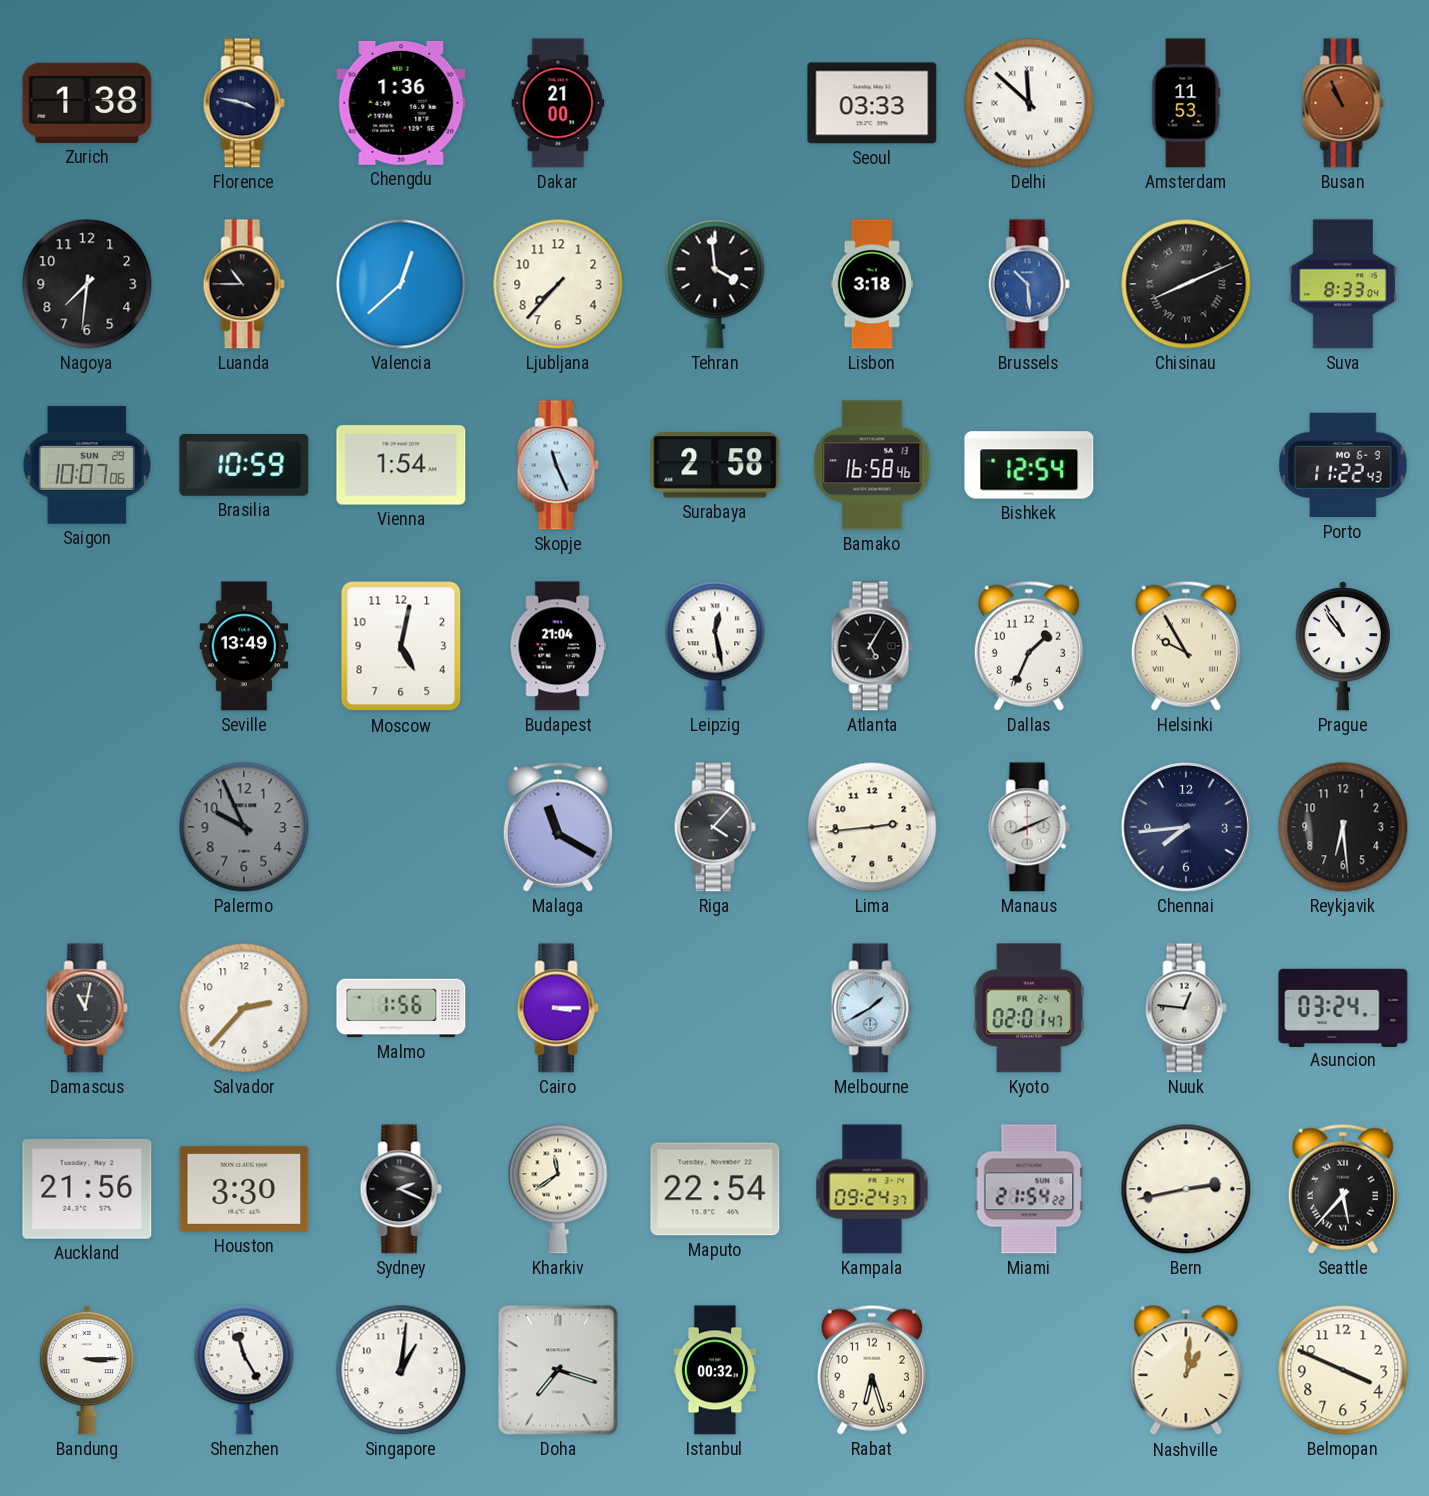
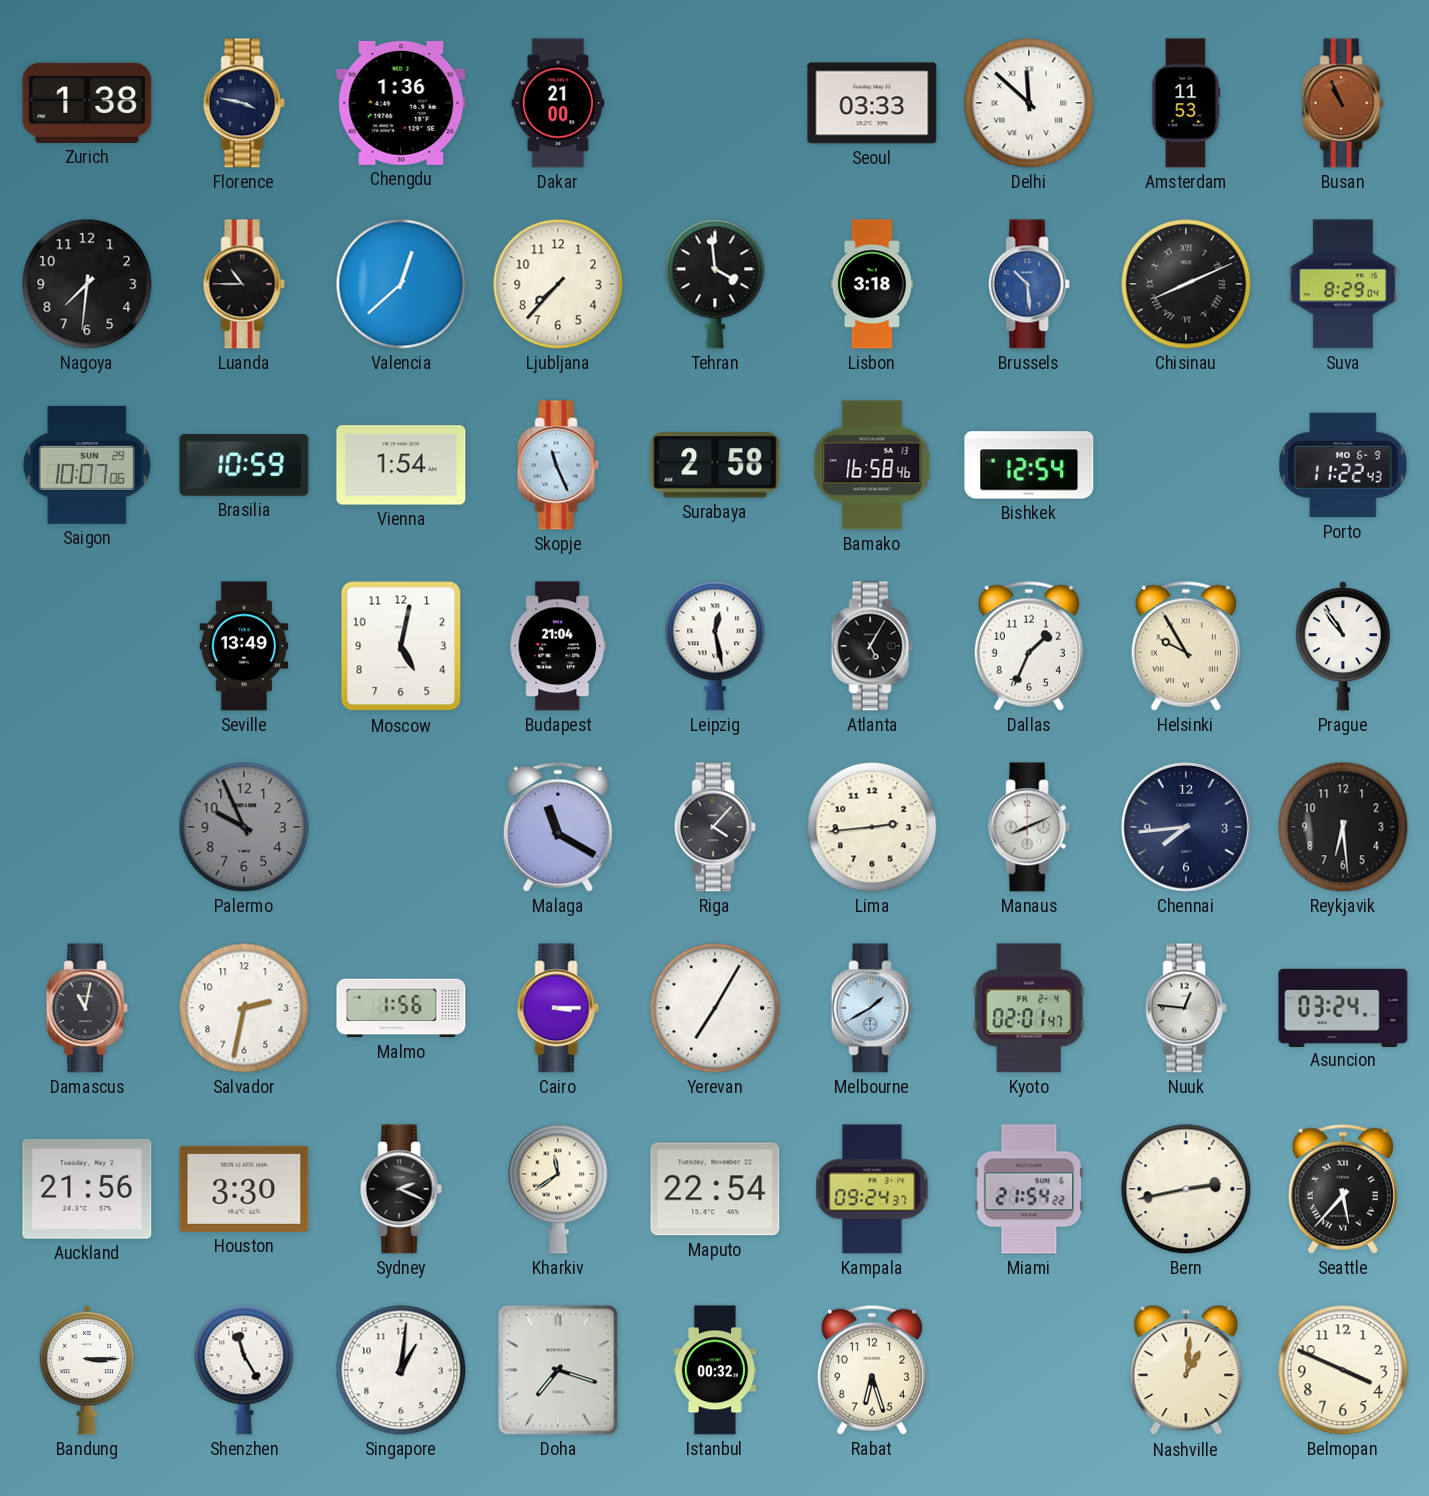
Suva: 8:33 -> 8:29 (1343, 284)
Salvador: 2:37 -> 2:32 (244, 1008)
Yerevan: none -> 7:05 (715, 1008)
